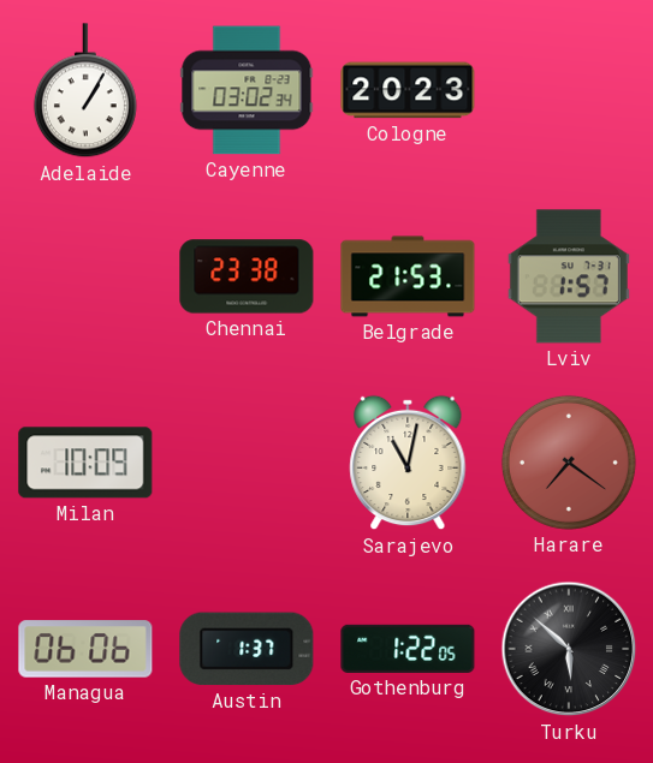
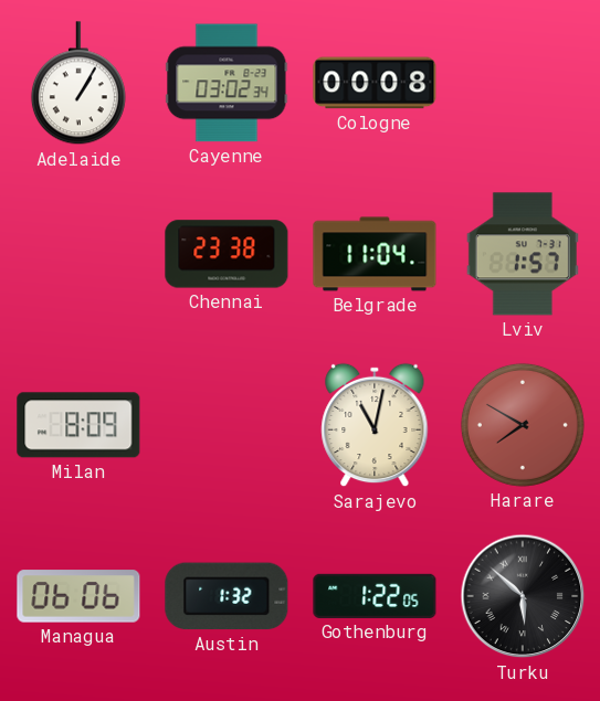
Cologne: 20:23 -> 00:08 (375, 83)
Belgrade: 21:53 -> 11:04 (375, 254)
Milan: 10:09 -> 8:09 (78, 425)
Harare: 7:21 -> 7:50 (523, 425)
Austin: 1:37 -> 1:32 (227, 596)
